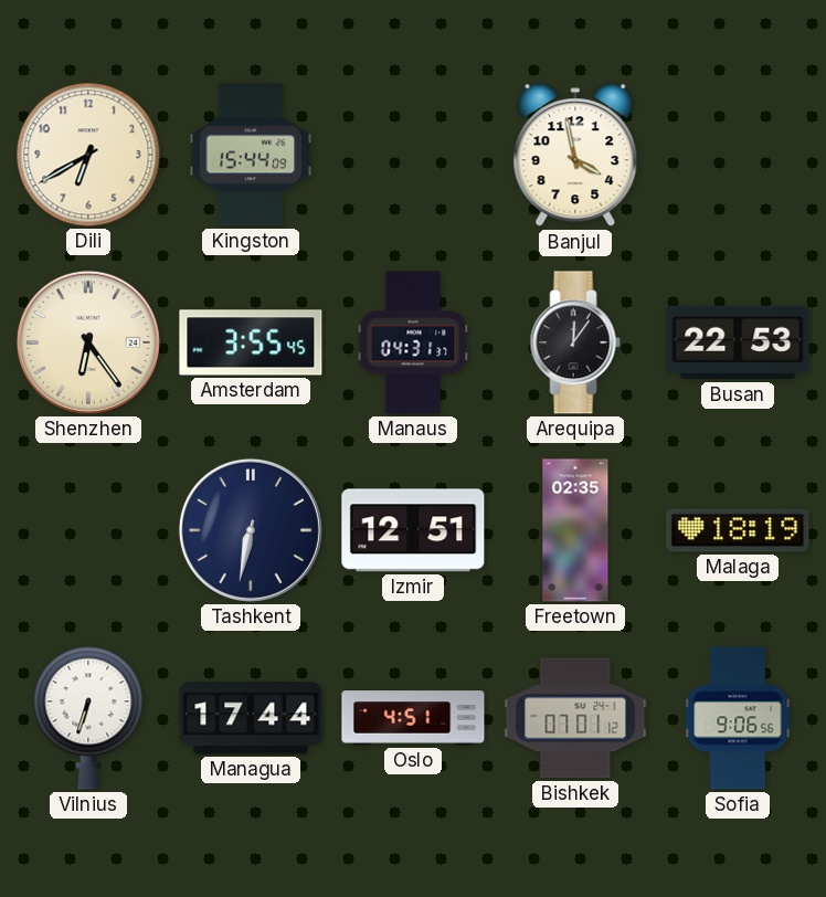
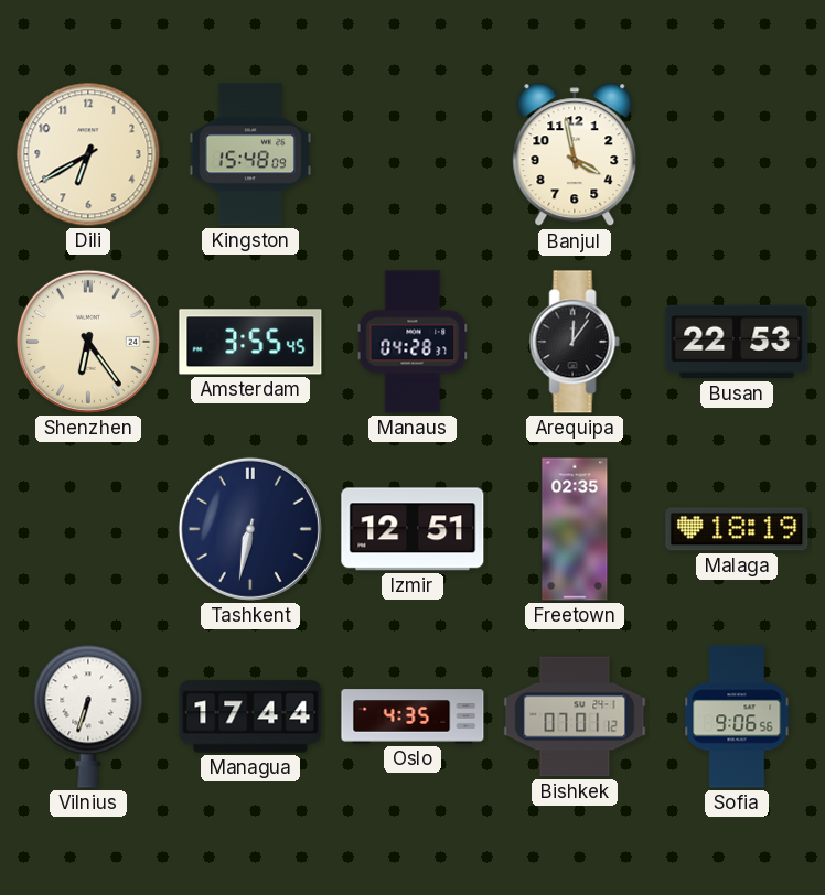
Kingston: 15:44 -> 15:48 (249, 154)
Manaus: 04:31 -> 04:28 (413, 342)
Oslo: 4:51 -> 4:35 (413, 716)
